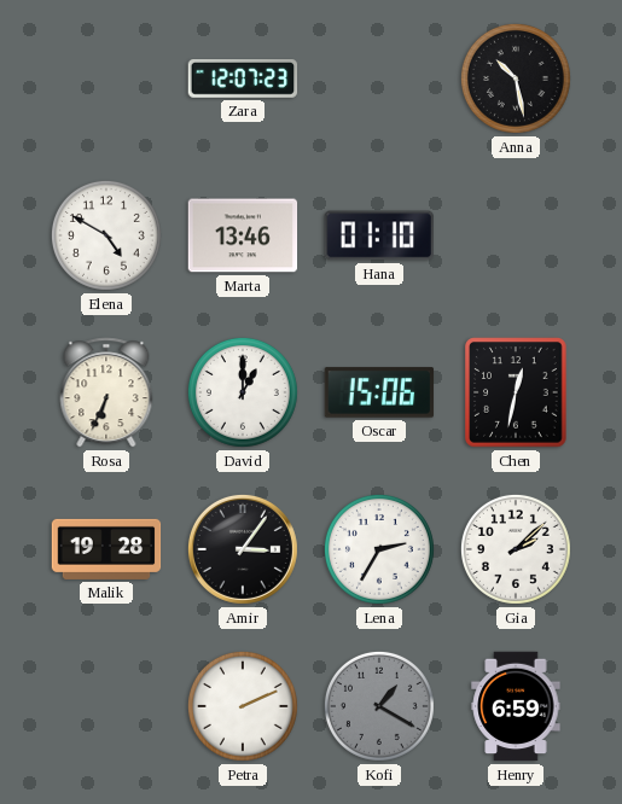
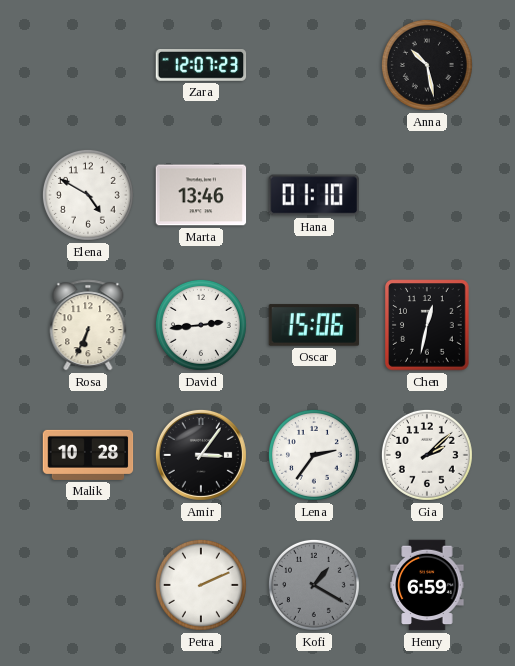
David: 1:00 -> 2:44 (201, 325)
Malik: 19:28 -> 10:28 (88, 455)
Lena: 2:35 -> 2:36 (314, 455)
